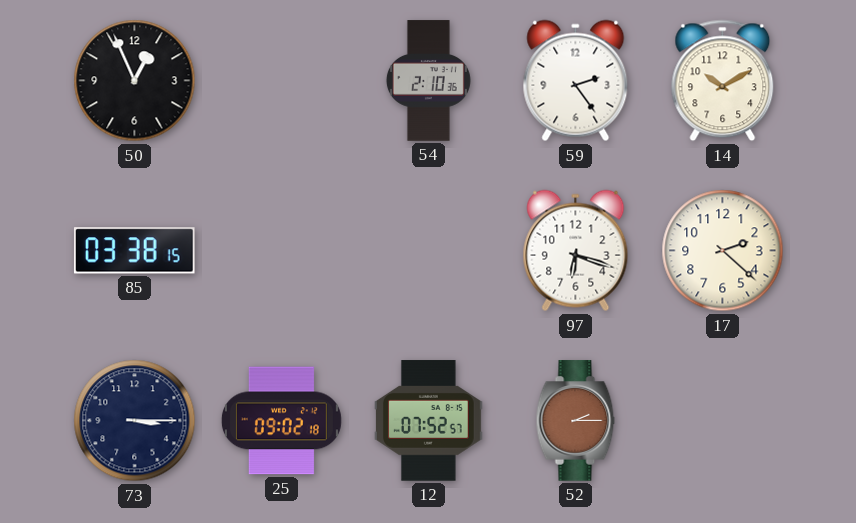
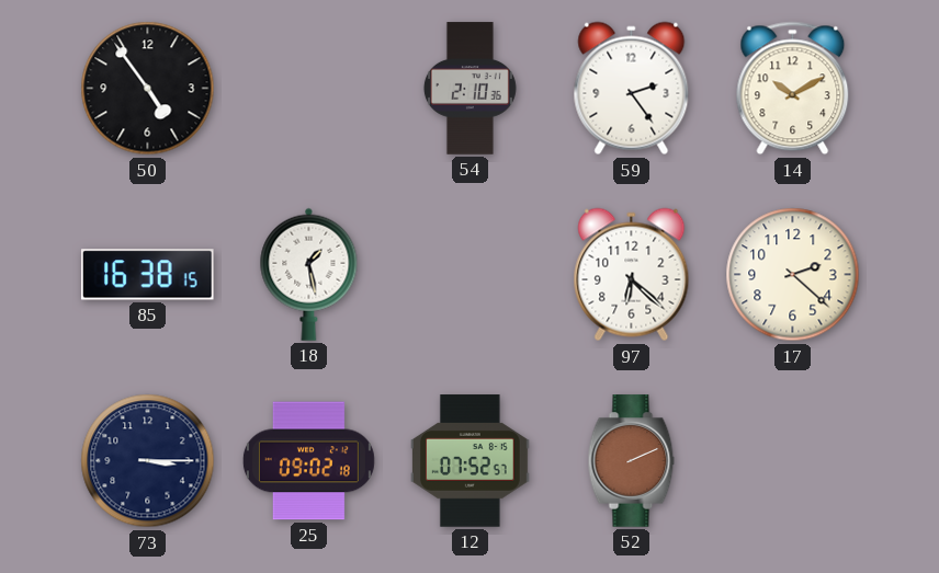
50: 12:56 -> 4:54 (148, 89)
85: 03:38 -> 16:38 (147, 275)
18: none -> 1:28 (309, 274)
97: 6:18 -> 6:22 (632, 275)
52: 2:15 -> 2:11 (632, 461)
